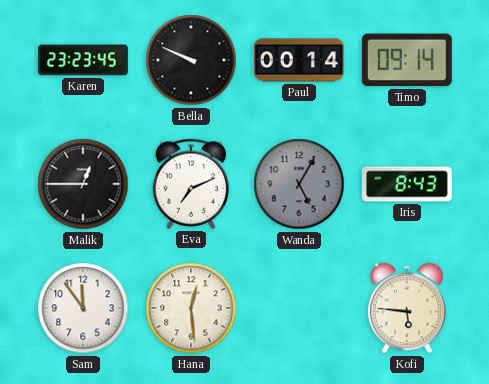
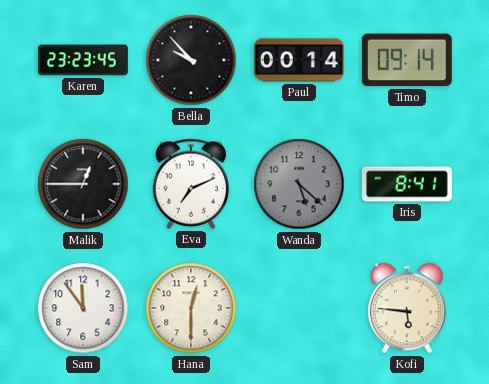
Bella: 9:49 -> 9:53 (191, 60)
Wanda: 5:05 -> 5:22 (299, 184)
Iris: 8:43 -> 8:41 (407, 184)
Hana: 12:29 -> 12:30 (191, 308)
